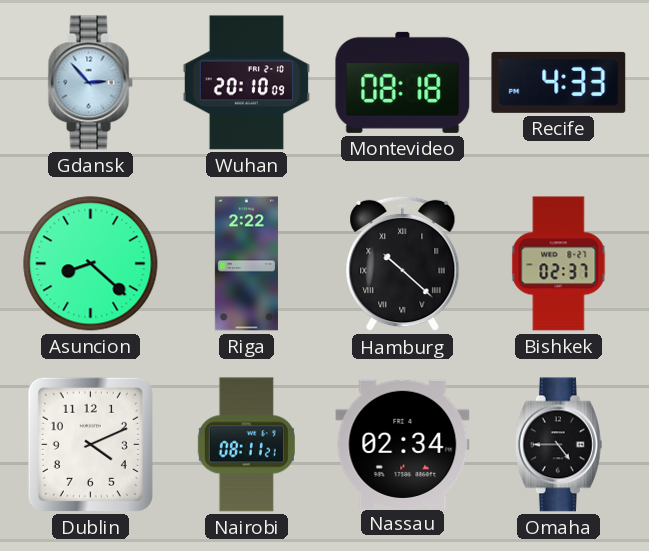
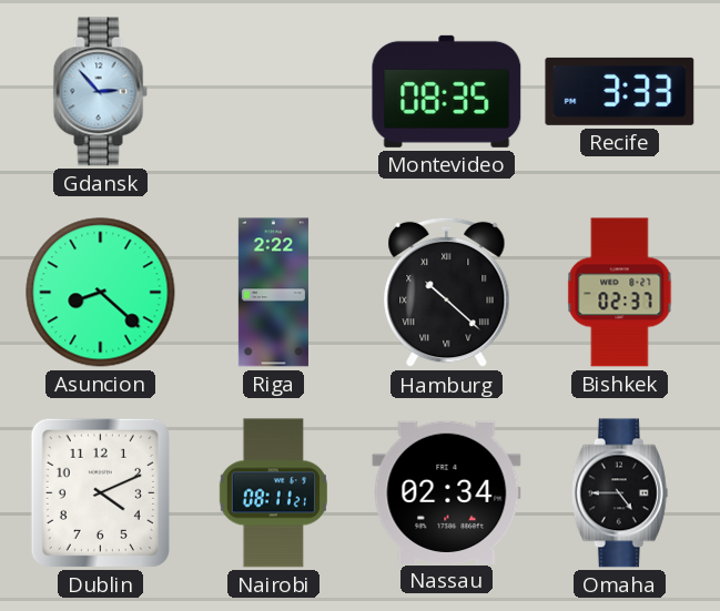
Wuhan: 20:10 -> none (246, 83)
Montevideo: 08:18 -> 08:35 (447, 91)
Recife: 4:33 -> 3:33 (620, 91)
